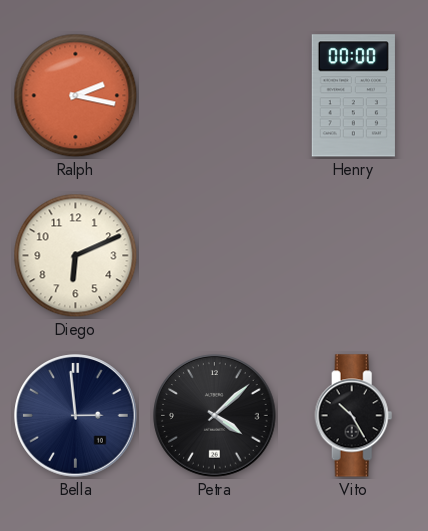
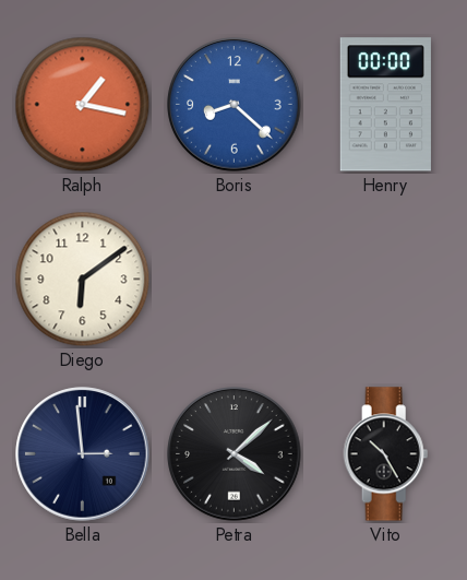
Ralph: 2:17 -> 1:17 (83, 105)
Boris: none -> 8:22 (235, 105)
Diego: 6:11 -> 6:09 (83, 280)
